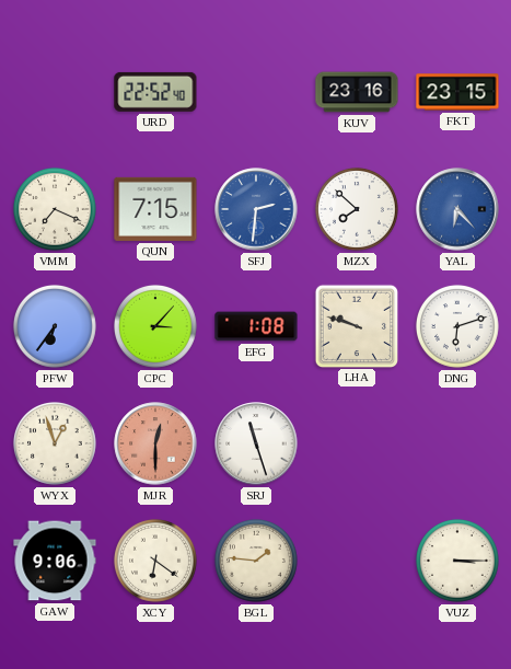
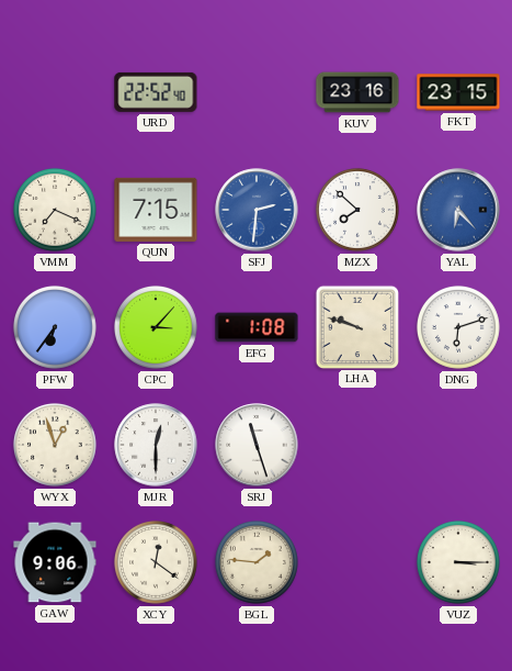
MJR dial: salmon -> white (156, 445)
XCY: 6:21 -> 12:21 (156, 562)
